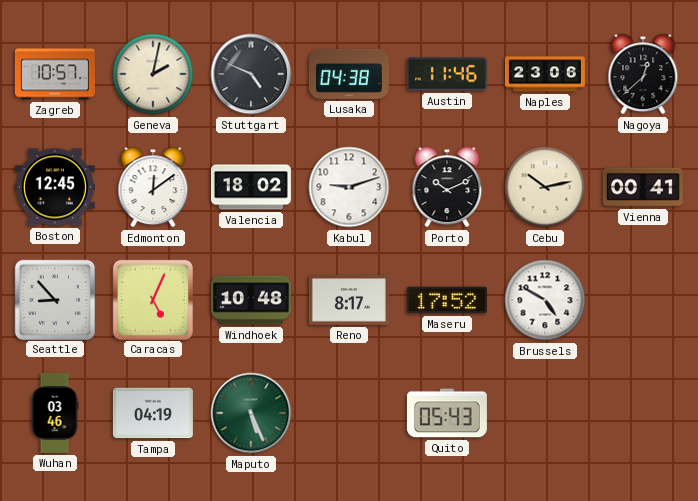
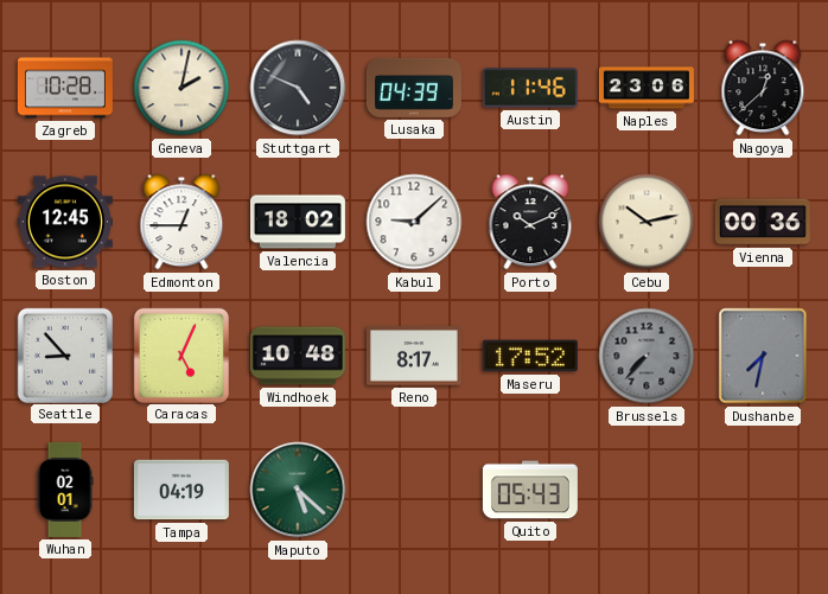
Zagreb: 10:57 -> 10:28 (65, 88)
Lusaka: 04:38 -> 04:39 (414, 88)
Edmonton: 12:09 -> 12:45 (181, 222)
Kabul: 9:12 -> 9:08 (414, 222)
Vienna: 00:41 -> 00:36 (763, 222)
Brussels: 4:50 -> 7:37 (647, 356)
Brussels dial: white -> grey (647, 356)
Dushanbe: none -> 7:32 (763, 356)
Wuhan: 03:46 -> 02:01 (65, 490)
Maputo: 5:26 -> 5:22 (298, 490)
